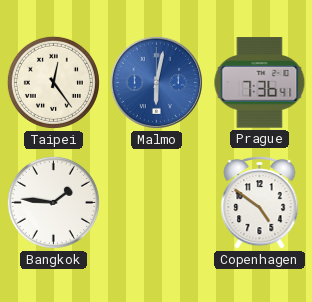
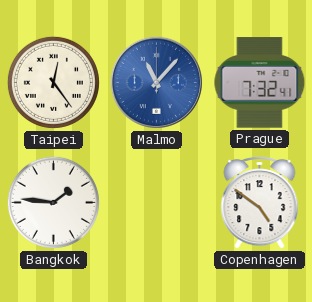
Malmo: 6:02 -> 11:07 (156, 82)
Prague: 7:36 -> 7:32 (260, 83)
